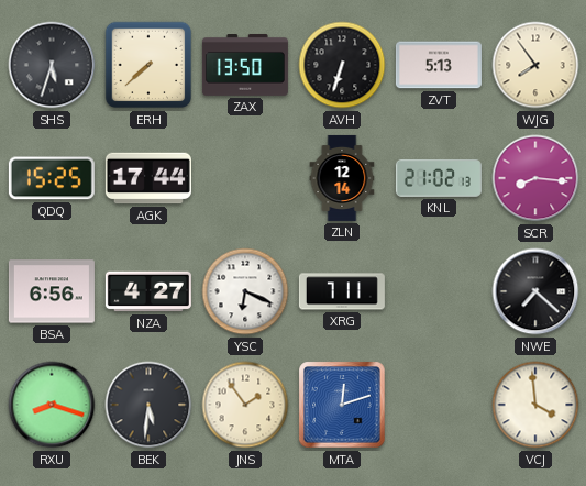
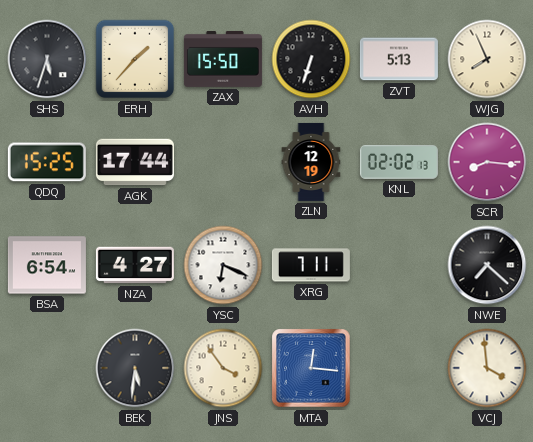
ERH: 7:38 -> 1:37 (135, 59)
ZAX: 13:50 -> 15:50 (223, 60)
WJG: 7:54 -> 7:56 (487, 59)
ZLN: 12:14 -> 12:19 (311, 162)
KNL: 21:02 -> 02:02 (399, 162)
BSA: 6:56 -> 6:54 (47, 265)
RXU: 8:18 -> none (52, 405)
JNS: 1:54 -> 3:54 (223, 368)
MTA: 12:12 -> 12:16 (311, 368)
